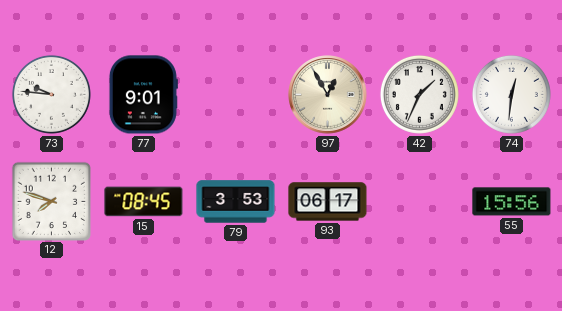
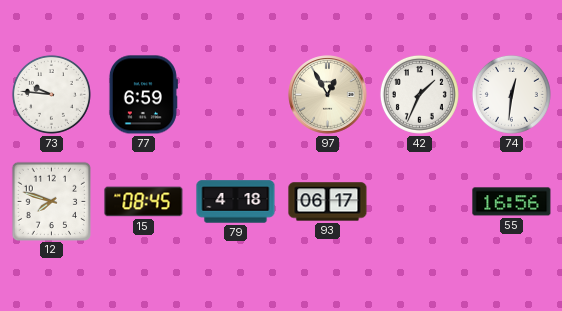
77: 9:01 -> 6:59 (143, 95)
79: 3:53 -> 4:18 (236, 202)
55: 15:56 -> 16:56 (512, 202)
